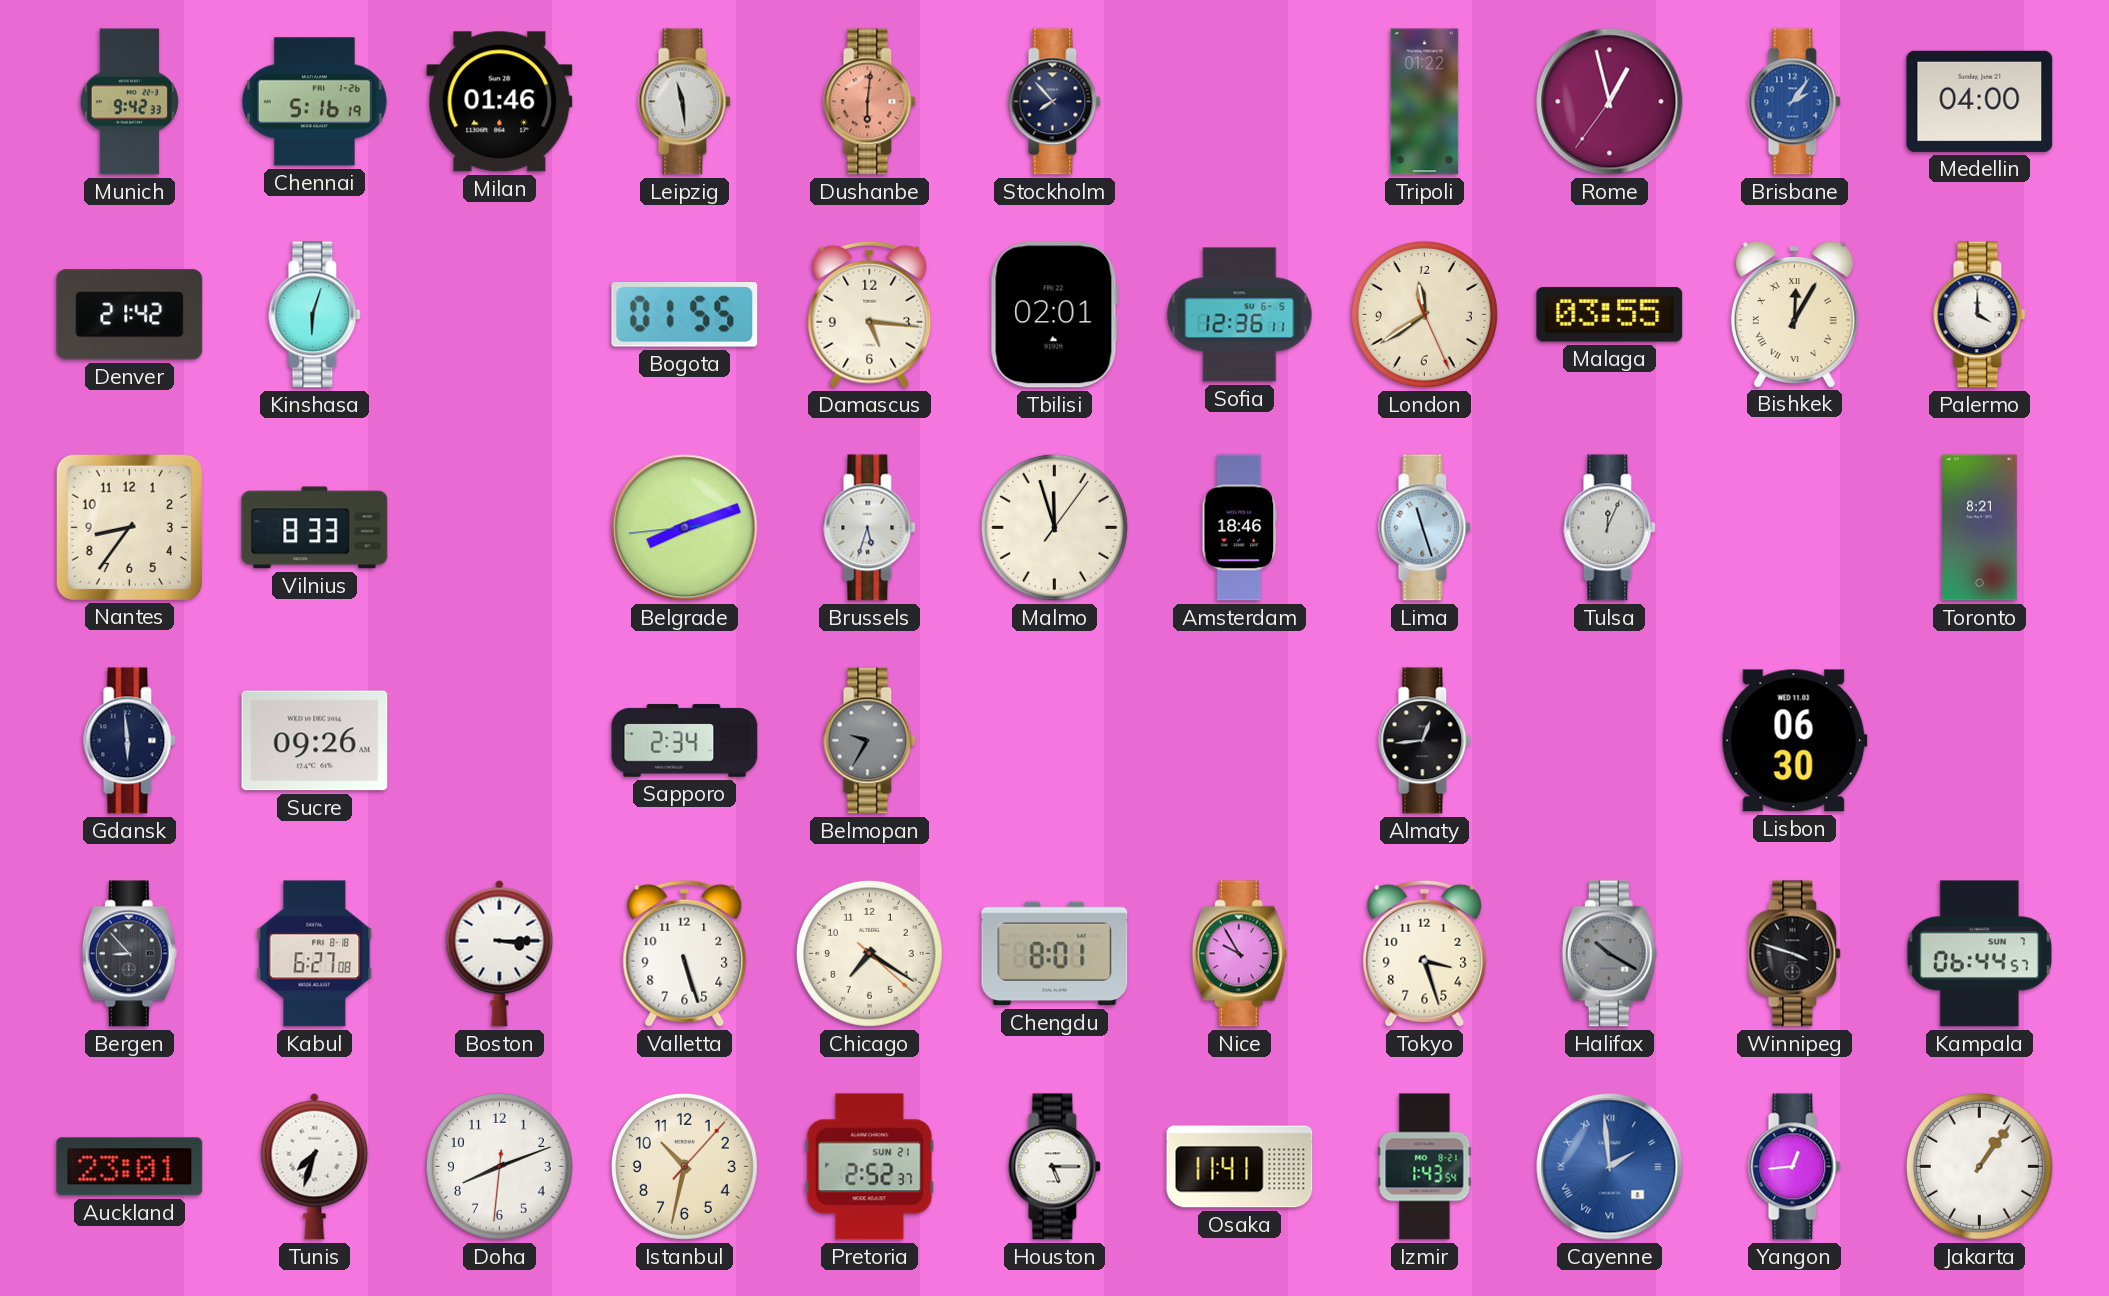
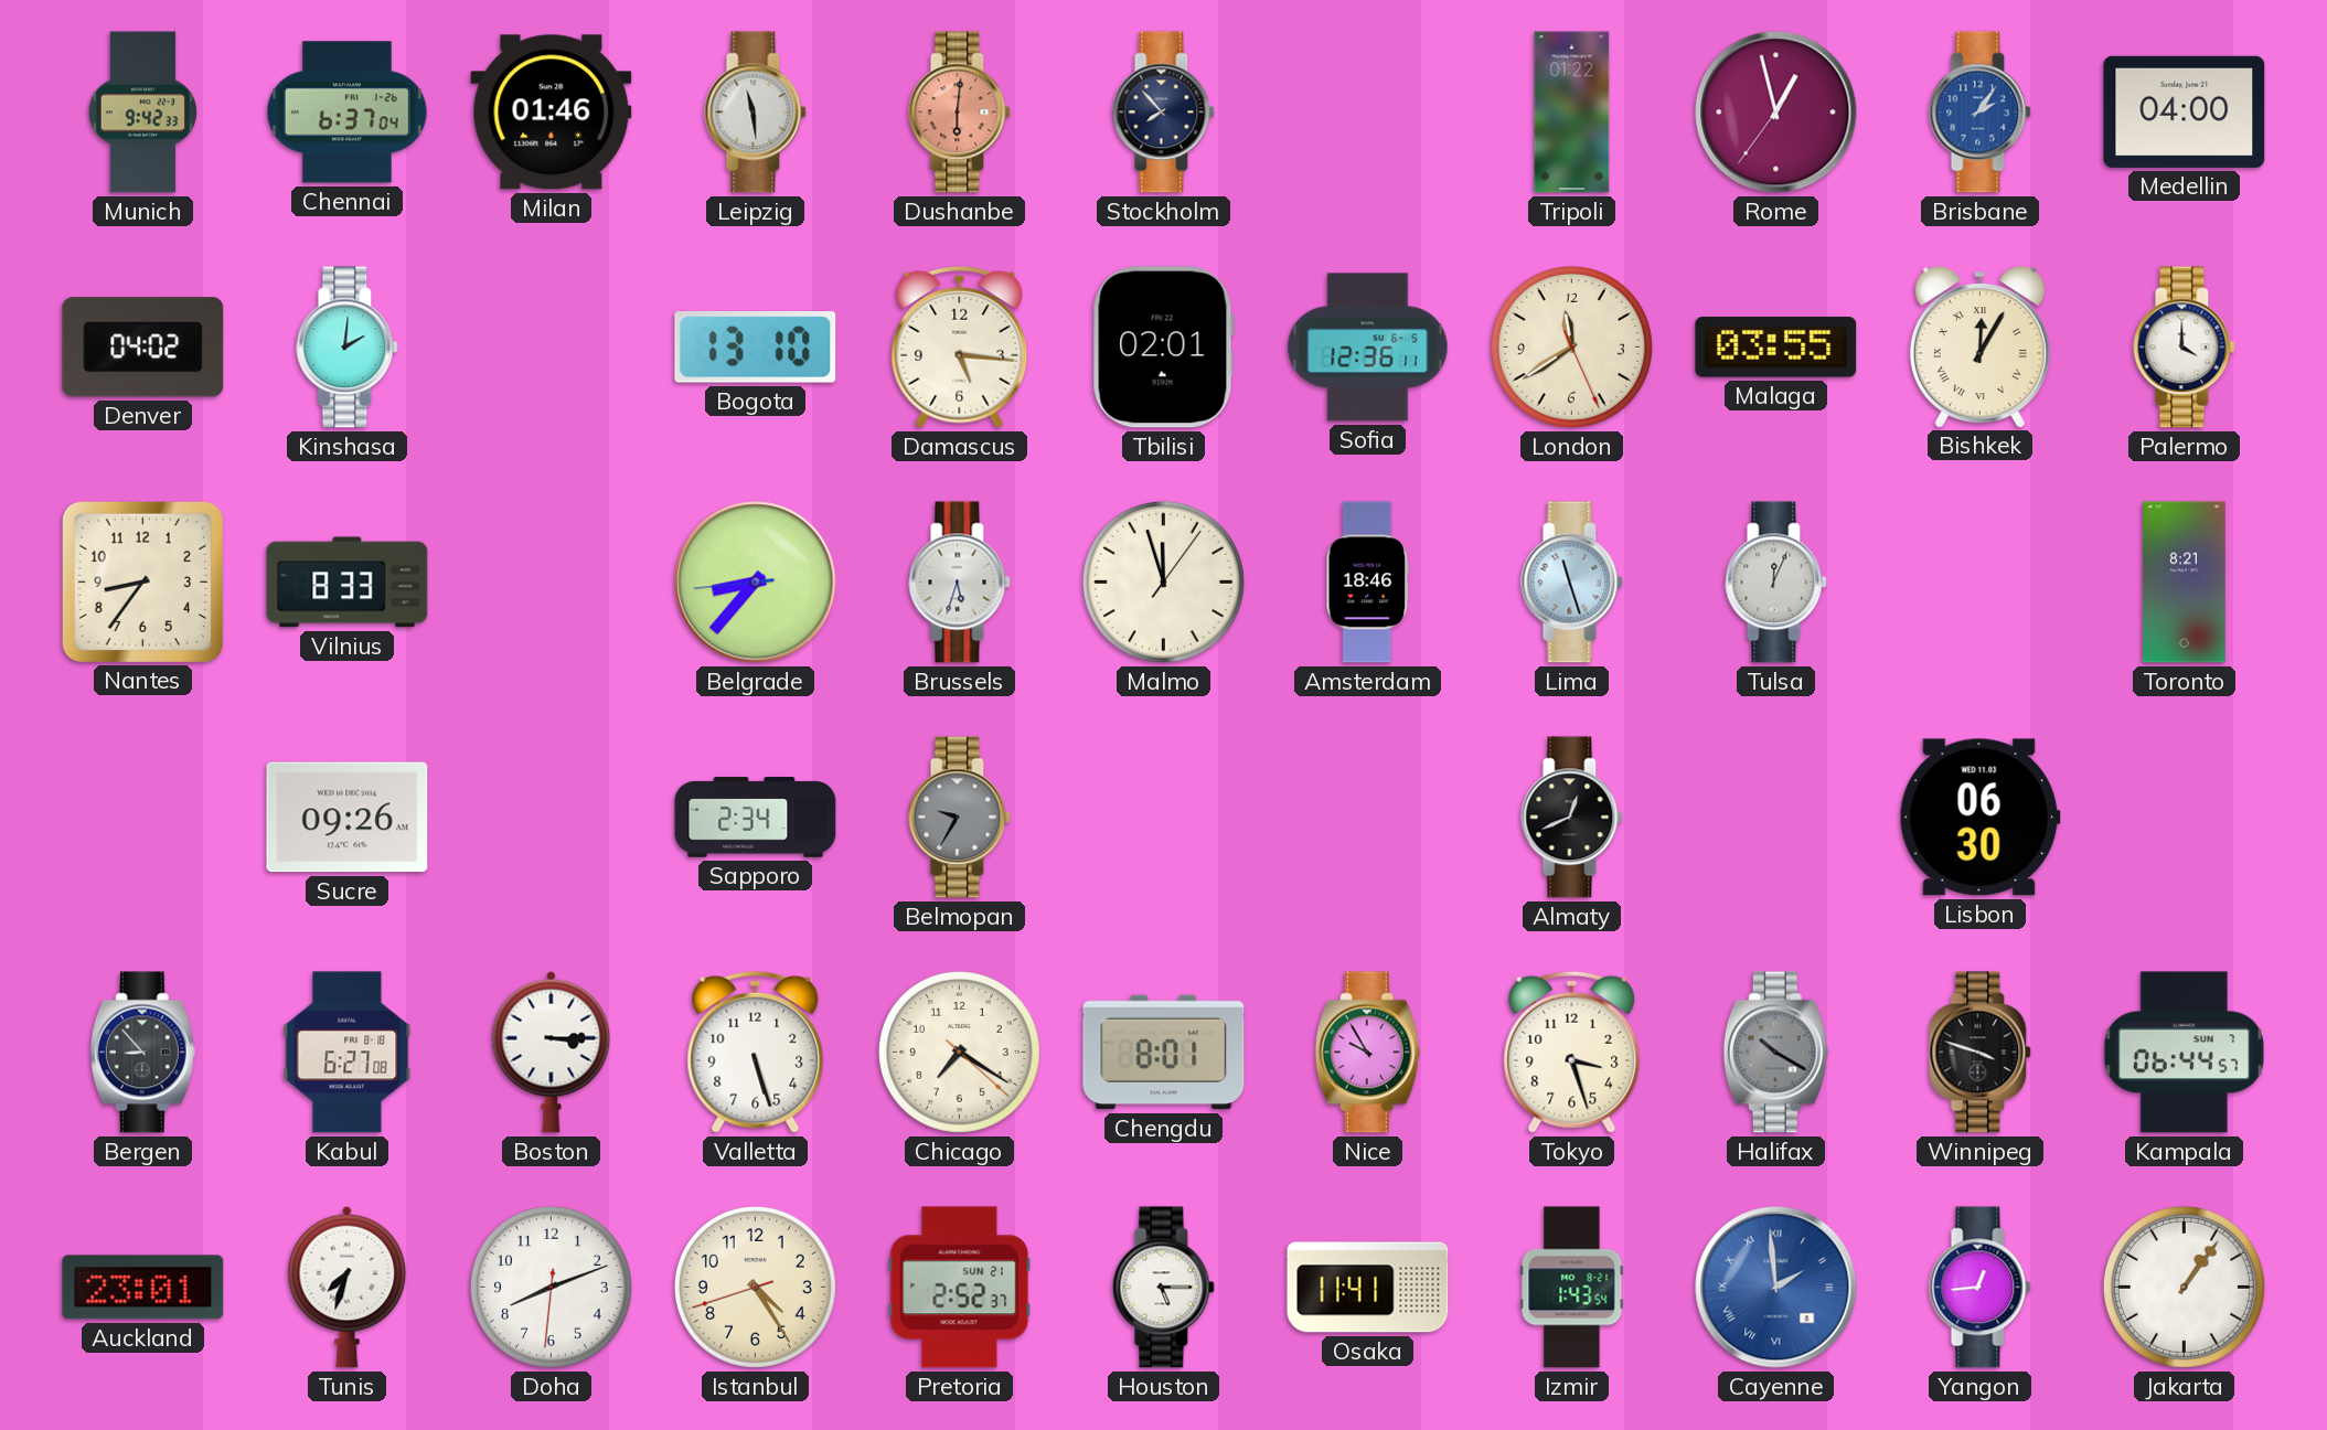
Chennai: 5:16 -> 6:37 (346, 113)
Denver: 21:42 -> 04:02 (143, 348)
Kinshasa: 6:03 -> 2:01 (348, 348)
Bogota: 01:55 -> 13:10 (756, 348)
Belgrade: 8:11 -> 8:36 (756, 583)
Gdansk: 5:59 -> none (130, 741)
Almaty: 12:44 -> 12:41 (1572, 818)
Istanbul: 10:32 -> 4:24 (755, 1287)
